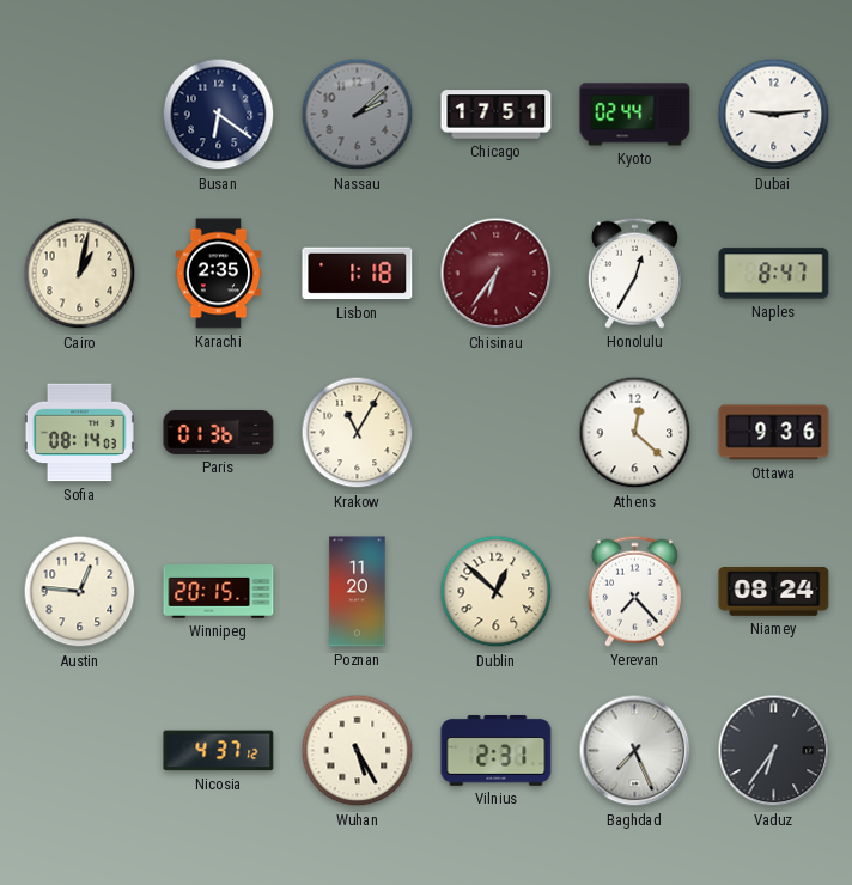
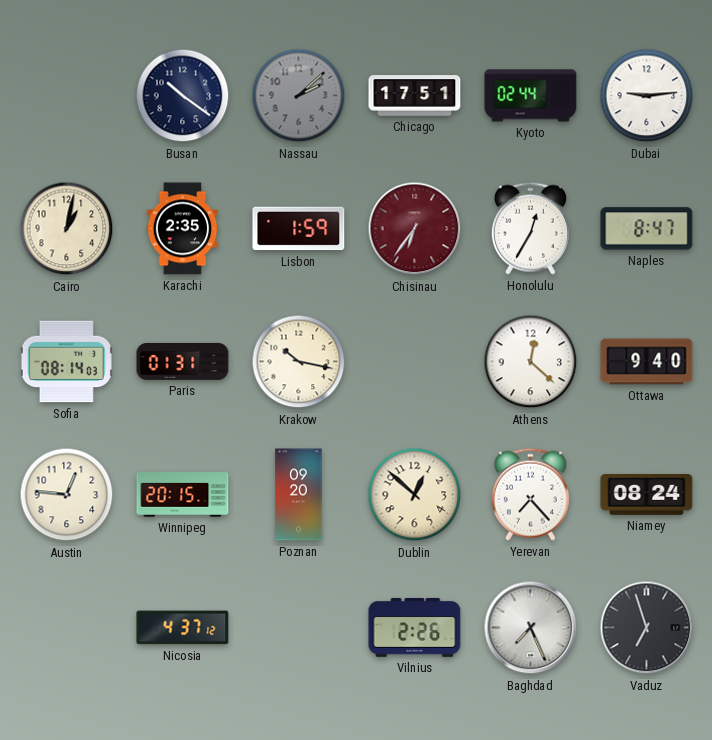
Busan: 6:21 -> 10:21 (183, 96)
Lisbon: 1:18 -> 1:59 (299, 229)
Paris: 01:36 -> 01:31 (183, 361)
Krakow: 11:05 -> 10:17 (299, 362)
Ottawa: 9:36 -> 9:40 (647, 362)
Poznan: 11:20 -> 09:20 (299, 495)
Wuhan: 5:25 -> none (358, 751)
Vilnius: 2:31 -> 2:26 (415, 627)
Vaduz: 6:36 -> 6:57 (647, 628)
